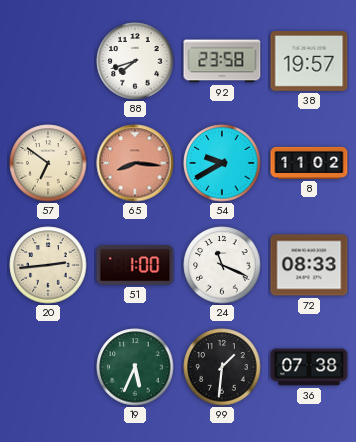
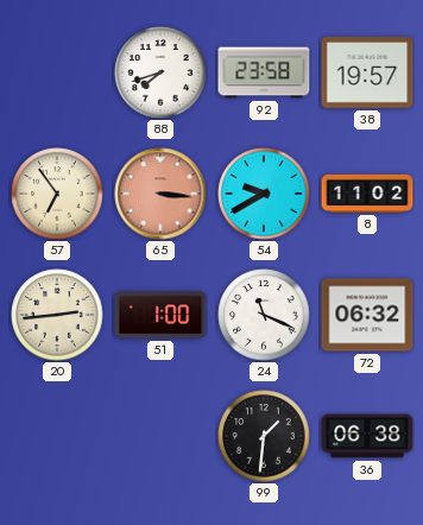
57: 6:51 -> 6:54 (57, 194)
65: 8:16 -> 3:16 (160, 194)
72: 08:33 -> 06:32 (367, 315)
19: 5:34 -> none (135, 367)
36: 07:38 -> 06:38 (367, 436)
